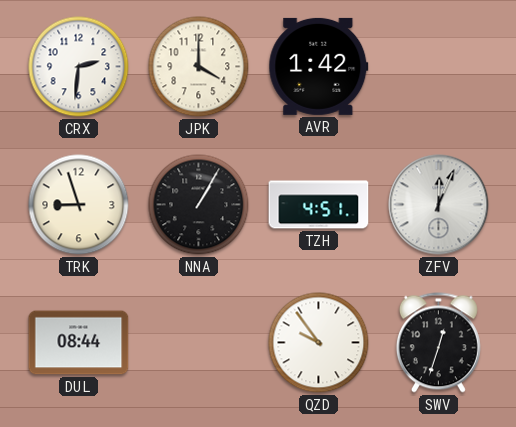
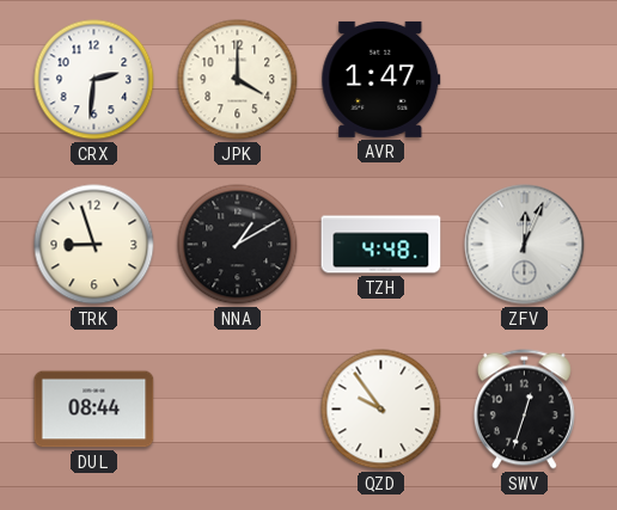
AVR: 1:42 -> 1:47 (381, 79)
NNA: 1:05 -> 1:10 (238, 245)
TZH: 4:51 -> 4:48 (381, 245)
